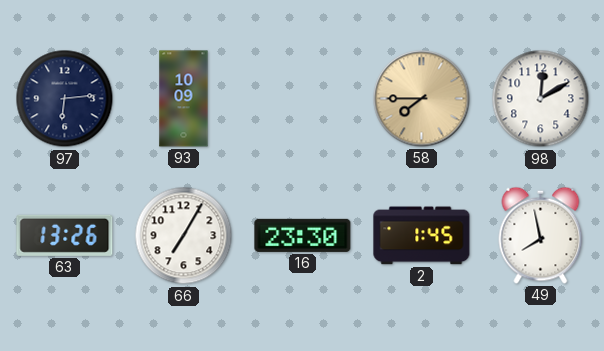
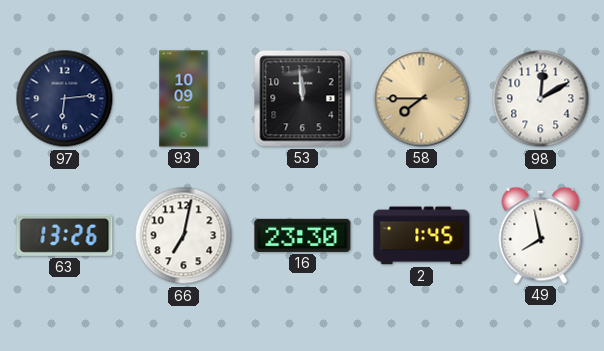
53: none -> 11:59 (303, 99)
66: 7:05 -> 7:02 (184, 236)
